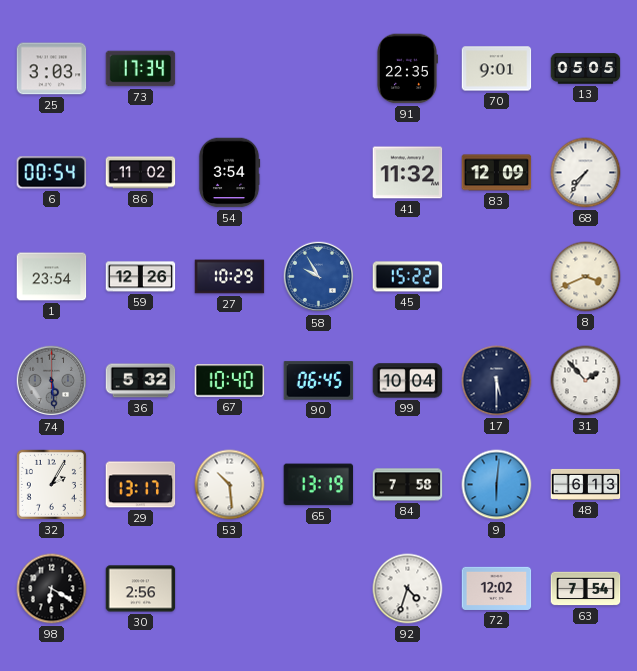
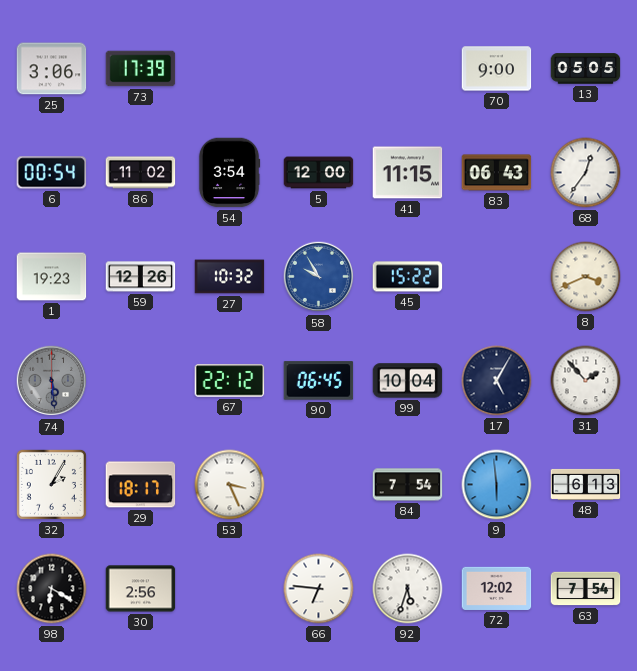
25: 3:03 -> 3:06 (52, 69)
73: 17:34 -> 17:39 (141, 69)
91: 22:35 -> none (407, 69)
70: 9:01 -> 9:00 (497, 69)
5: none -> 12:00 (319, 173)
41: 11:32 -> 11:15 (408, 173)
83: 12:09 -> 06:43 (497, 173)
68: 7:36 -> 12:36 (586, 173)
1: 23:54 -> 19:23 (52, 277)
27: 10:29 -> 10:32 (230, 277)
36: 5:32 -> none (141, 381)
67: 10:40 -> 22:12 (230, 381)
17: 5:30 -> 5:05 (497, 381)
29: 13:17 -> 18:17 (141, 485)
53: 10:29 -> 3:26 (230, 485)
65: 13:19 -> none (319, 485)
84: 7:58 -> 7:54 (408, 485)
9: 6:01 -> 5:59 (497, 485)
66: none -> 6:46 (319, 589)
92: 4:33 -> 5:33 (408, 589)
